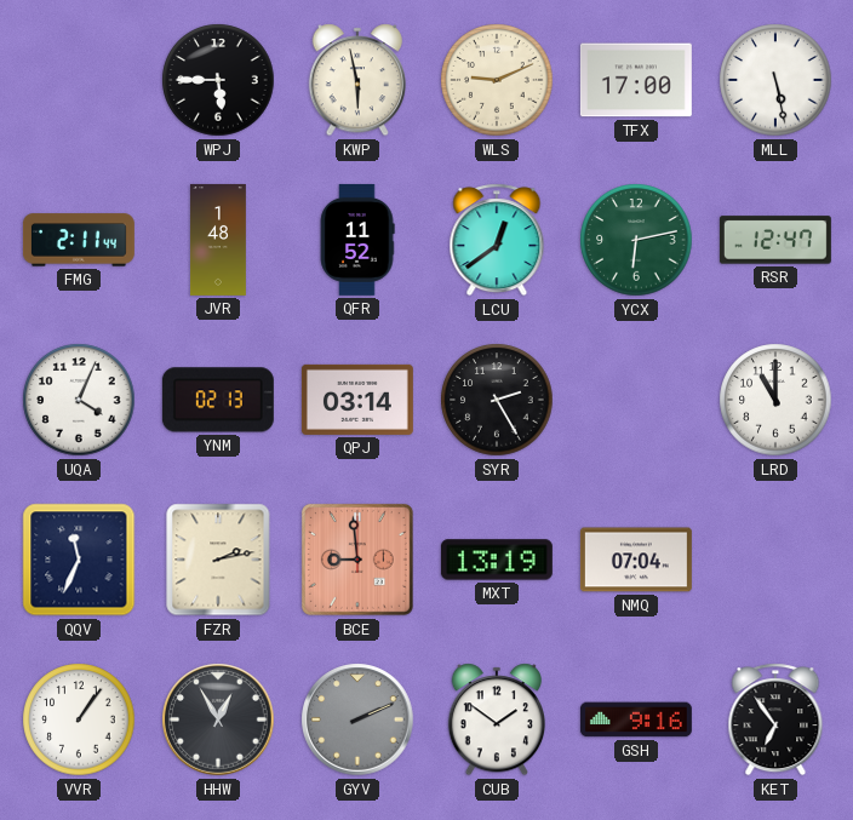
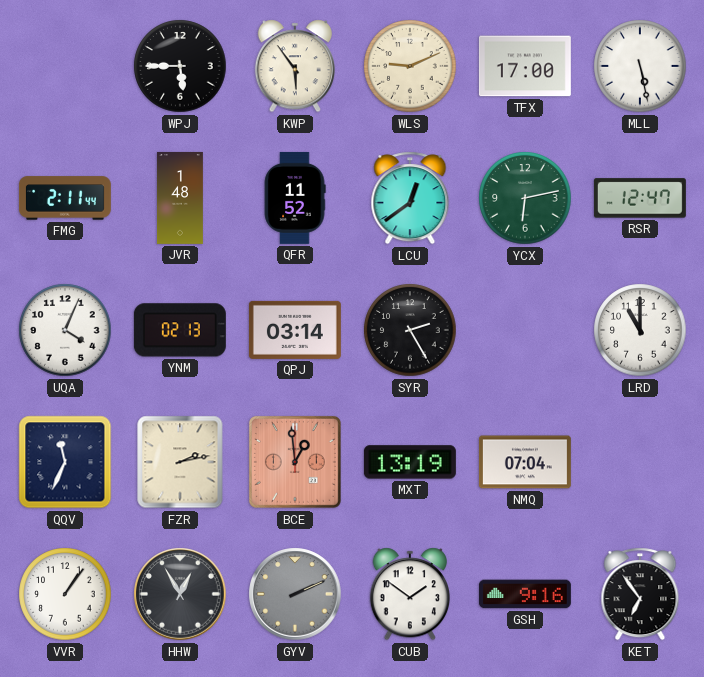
KWP: 5:58 -> 5:54 (294, 66)
BCE: 8:59 -> 12:59 (295, 462)
